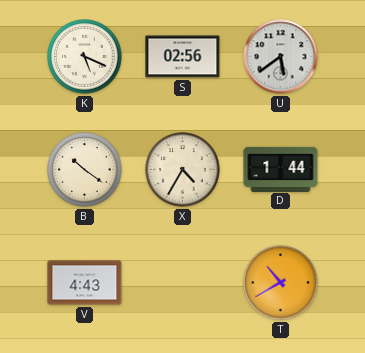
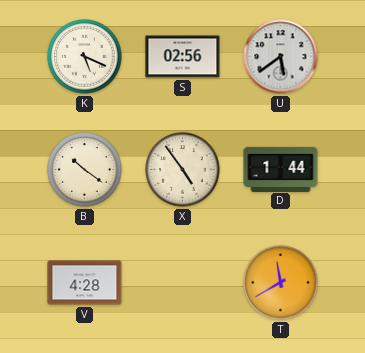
X: 4:35 -> 4:54 (183, 170)
V: 4:43 -> 4:28 (85, 283)
T: 10:40 -> 11:40 (281, 283)
